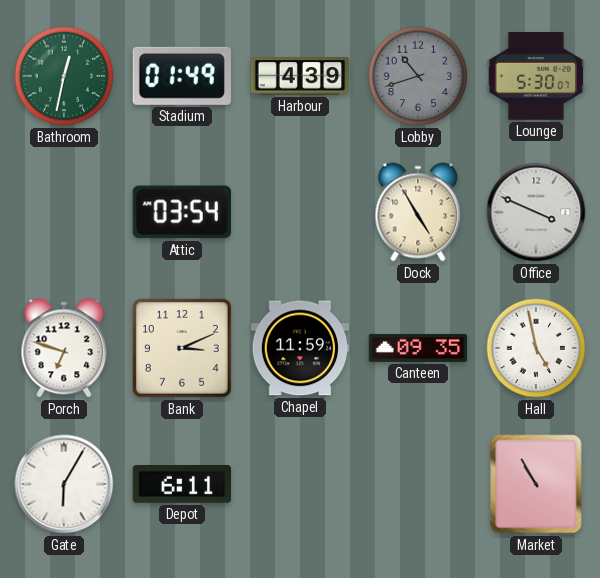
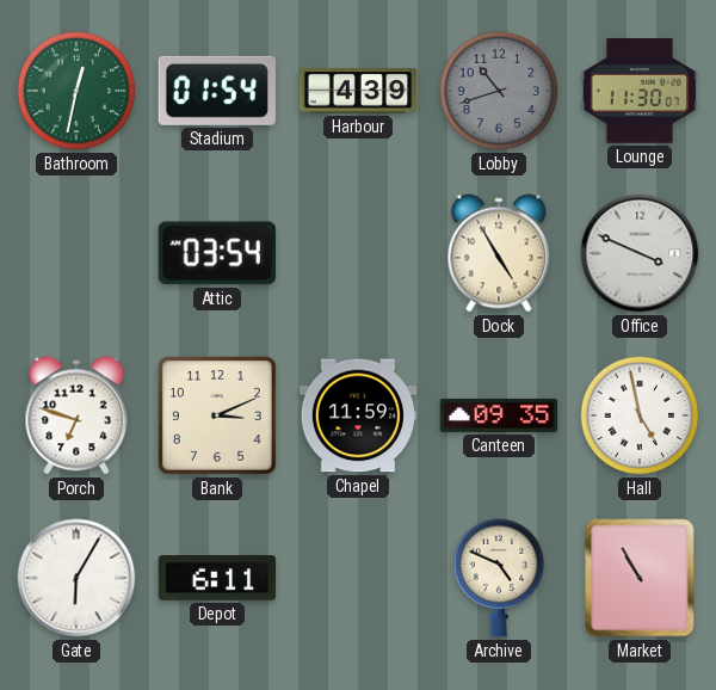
Stadium: 01:49 -> 01:54 (217, 91)
Lounge: 5:30 -> 11:30 (640, 92)
Archive: none -> 4:49 (499, 578)
